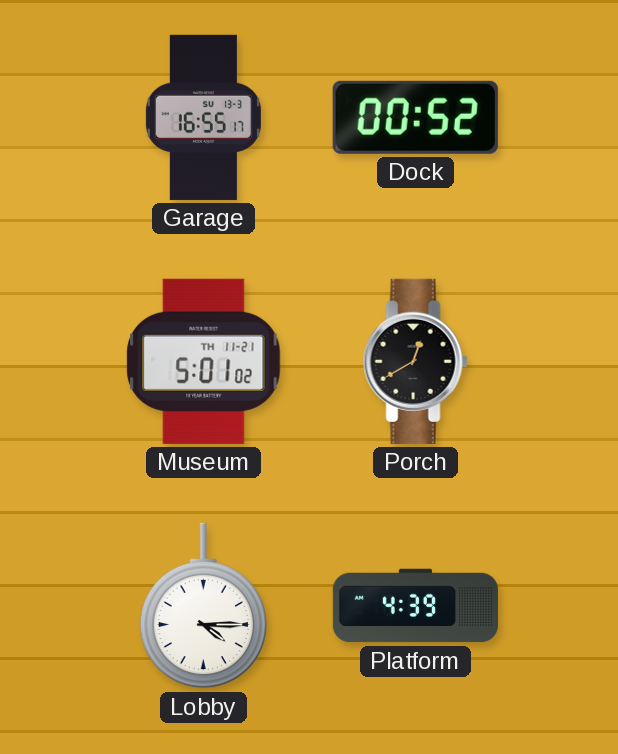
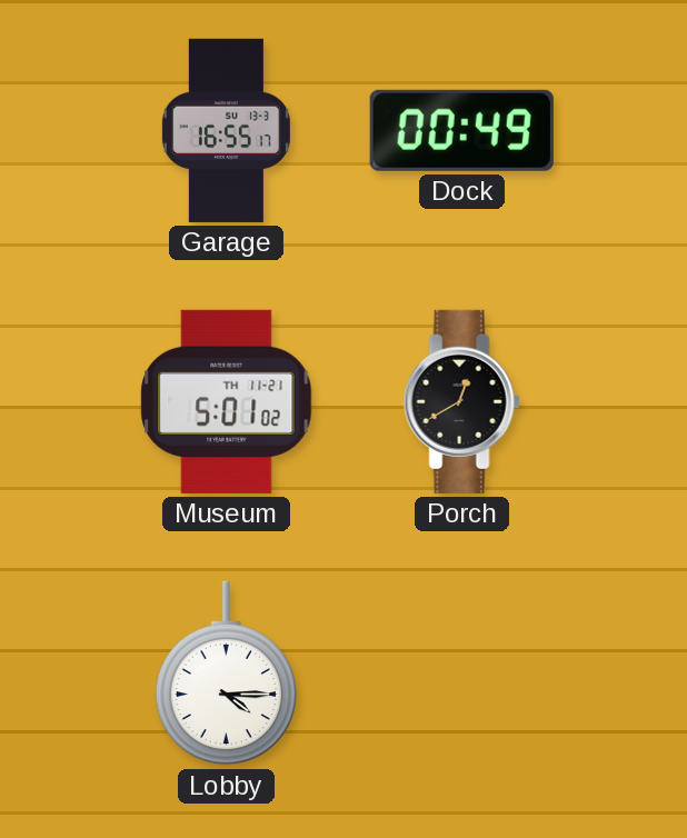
Dock: 00:52 -> 00:49 (461, 130)
Platform: 4:39 -> none (415, 606)
